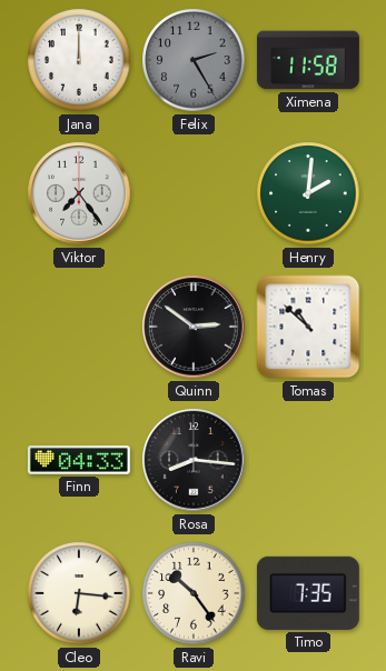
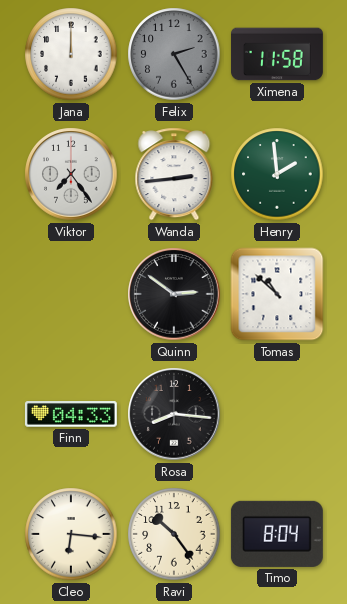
Wanda: none -> 2:44 (174, 174)
Henry: 2:01 -> 1:59 (277, 174)
Timo: 7:35 -> 8:04 (277, 534)
